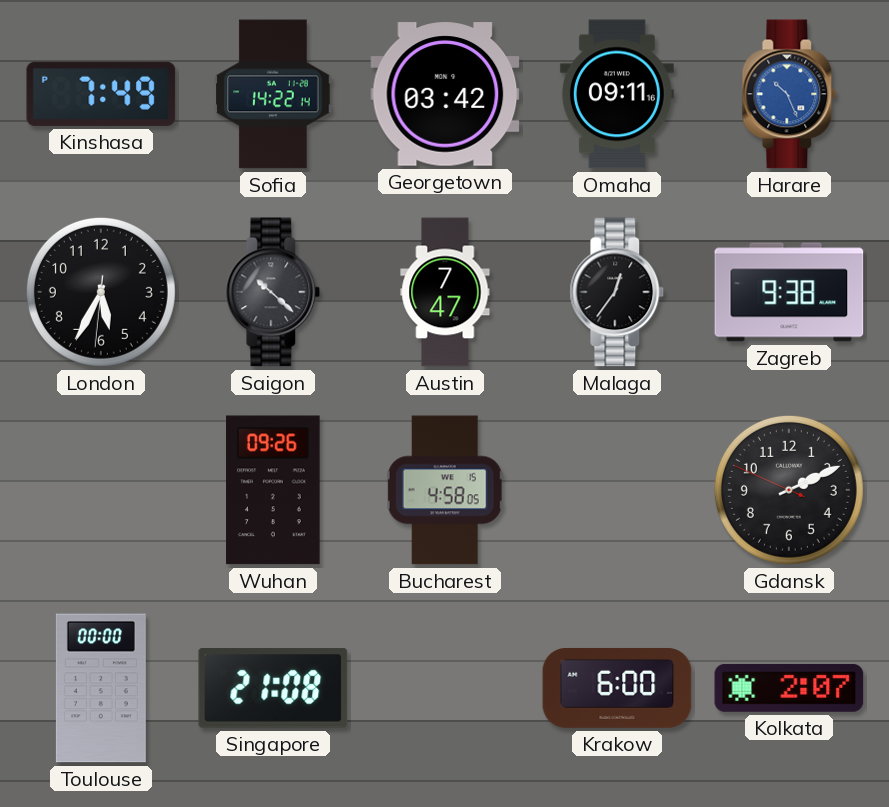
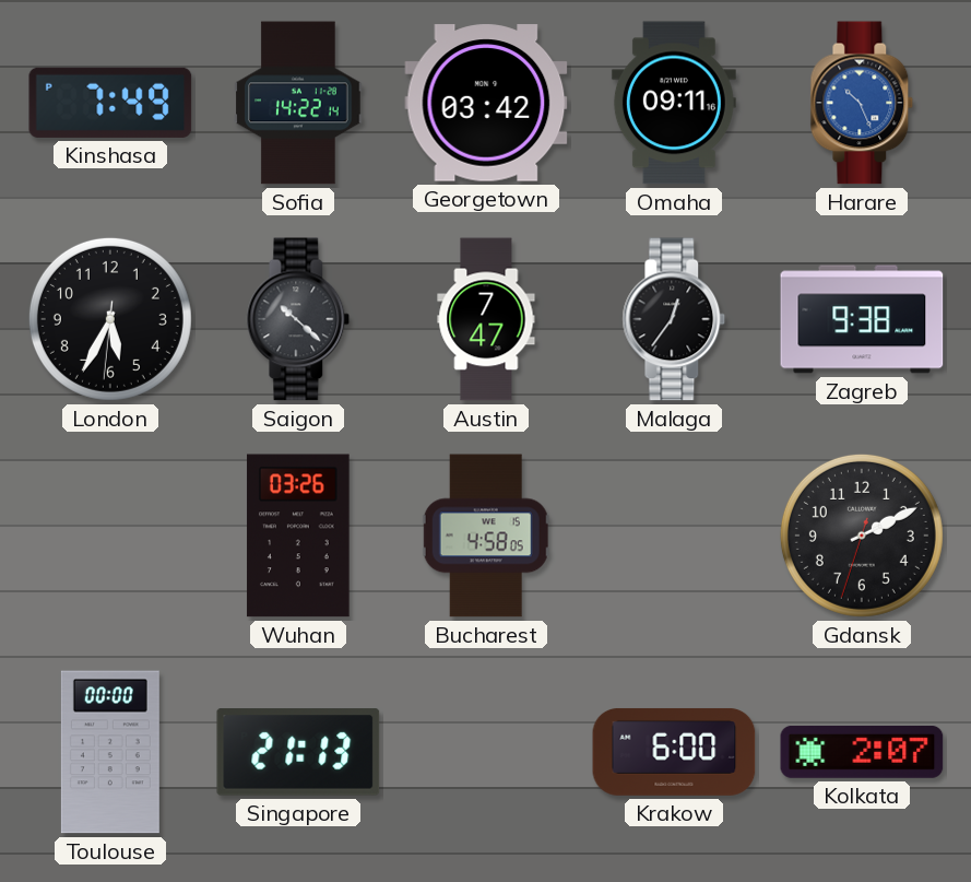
Wuhan: 09:26 -> 03:26 (298, 536)
Gdansk: 2:10:49 -> 2:10:33 (862, 536)
Singapore: 21:08 -> 21:13 (298, 752)
